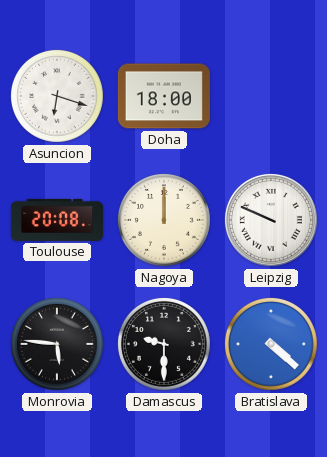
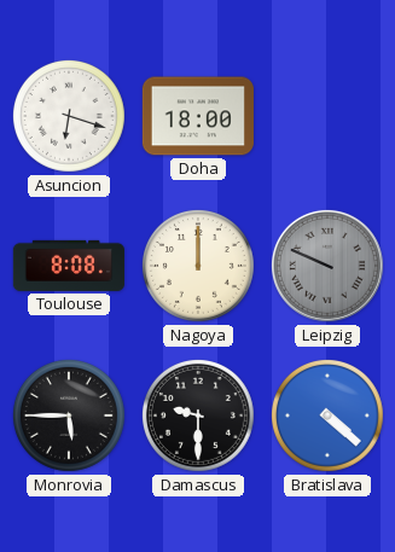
Toulouse: 20:08 -> 8:08 (69, 266)
Leipzig dial: white -> grey (327, 266)
Monrovia: 5:46 -> 5:45 (69, 416)
